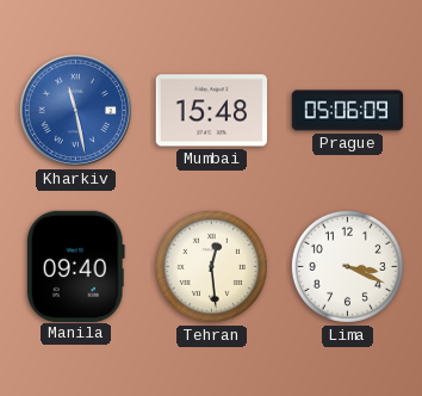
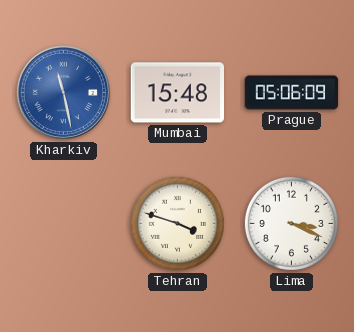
Manila: 09:40 -> none (75, 266)
Tehran: 12:29 -> 3:48 (177, 223)
